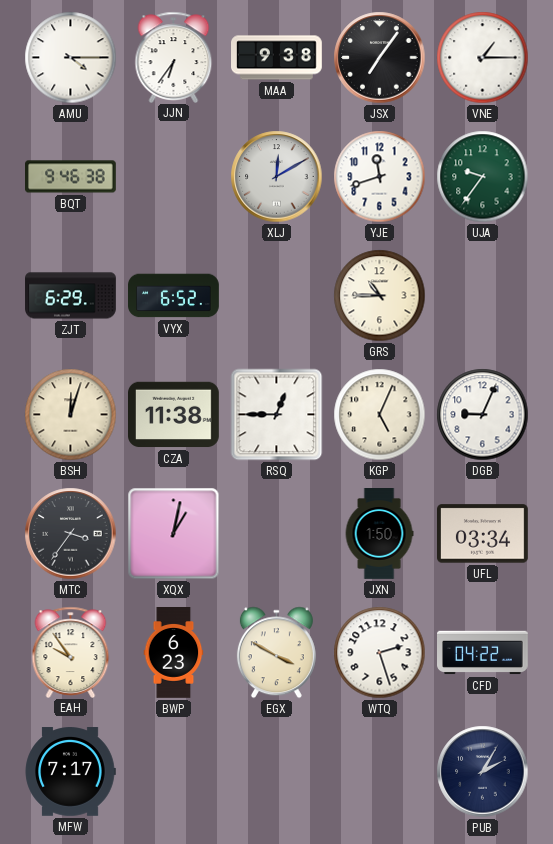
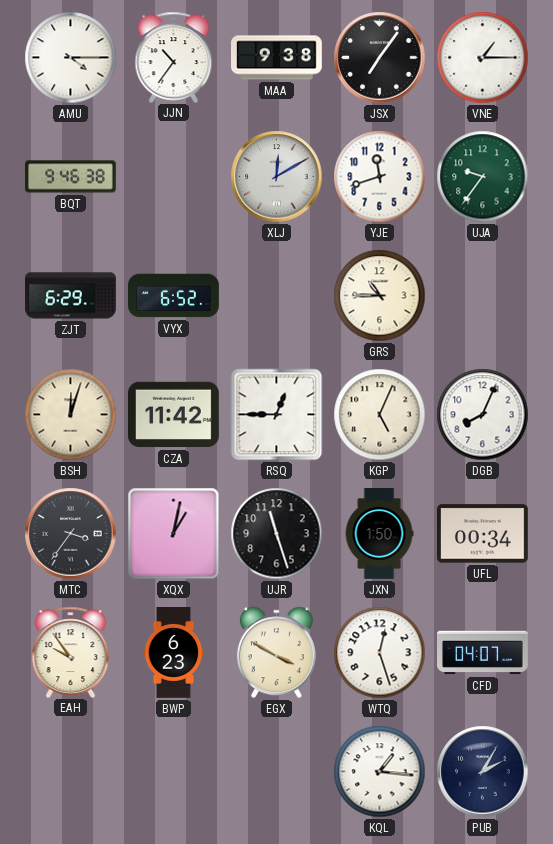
JJN: 6:36 -> 10:36 (174, 57)
CZA: 11:38 -> 11:42 (174, 415)
DGB: 9:04 -> 8:04 (483, 415)
UJR: none -> 11:27 (277, 534)
UFL: 03:34 -> 00:34 (483, 534)
WTQ: 2:27 -> 12:27 (380, 653)
CFD: 04:22 -> 04:07 (483, 653)
MFW: 7:17 -> none (70, 772)
KQL: none -> 1:16 (380, 772)
